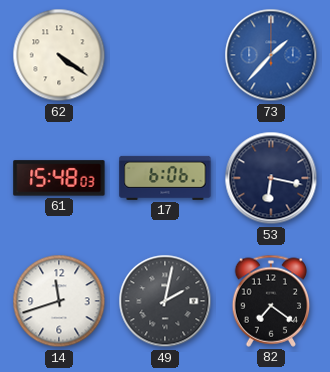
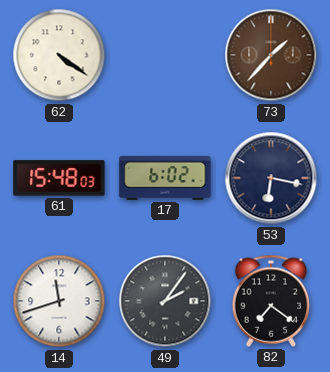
73 dial: blue -> brown (271, 55)
17: 6:06 -> 6:02 (165, 178)
49: 2:02 -> 2:06 (165, 301)
